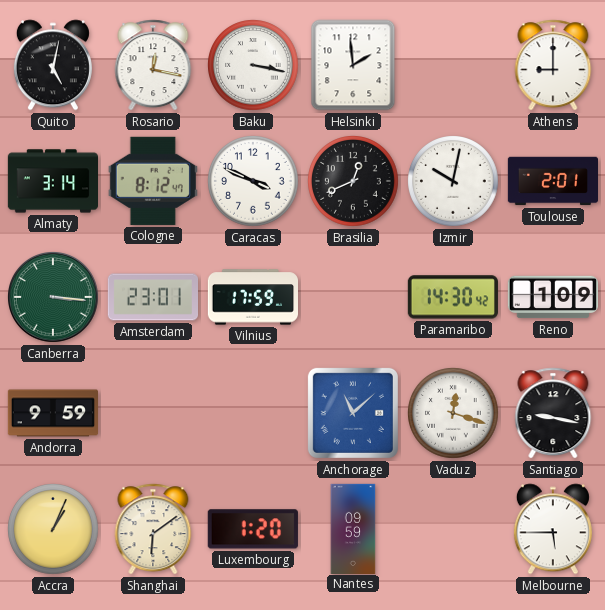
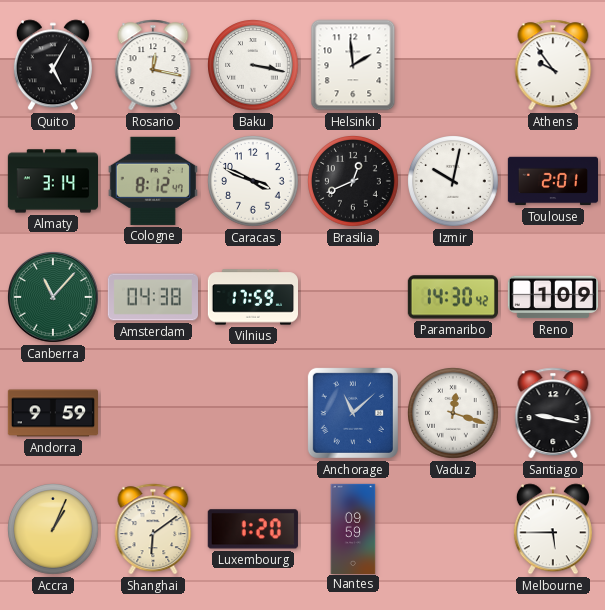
Quito: 5:02 -> 5:05 (53, 65)
Athens: 9:00 -> 9:54 (553, 65)
Canberra: 3:16 -> 11:07 (54, 298)
Amsterdam: 23:01 -> 04:38 (152, 297)
